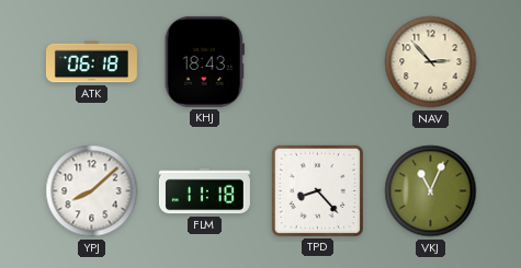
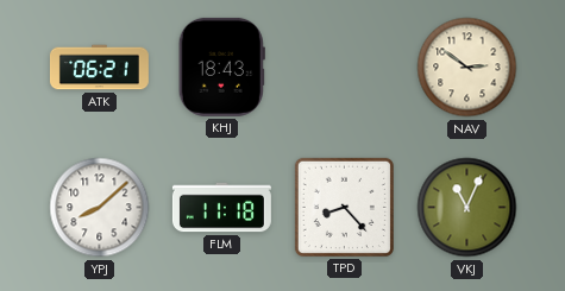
ATK: 06:18 -> 06:21 (99, 68)
NAV: 2:53 -> 2:51 (467, 68)
